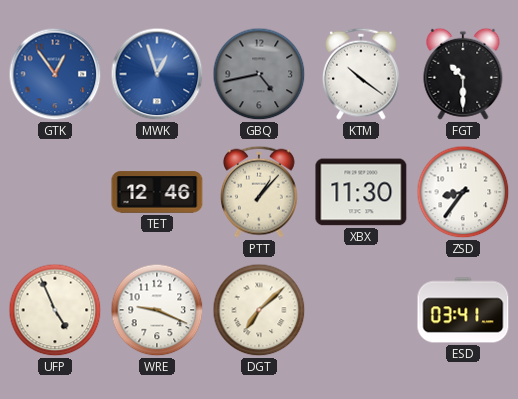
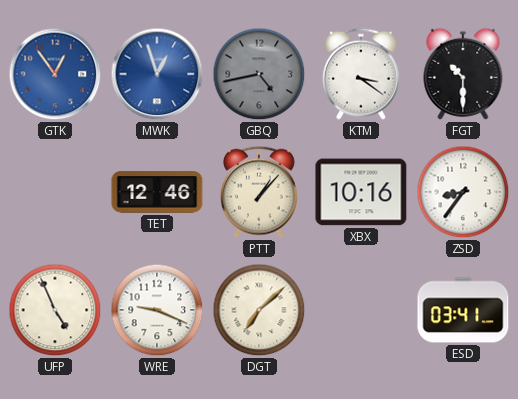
KTM: 10:21 -> 3:21 (362, 74)
XBX: 11:30 -> 10:16 (361, 192)
